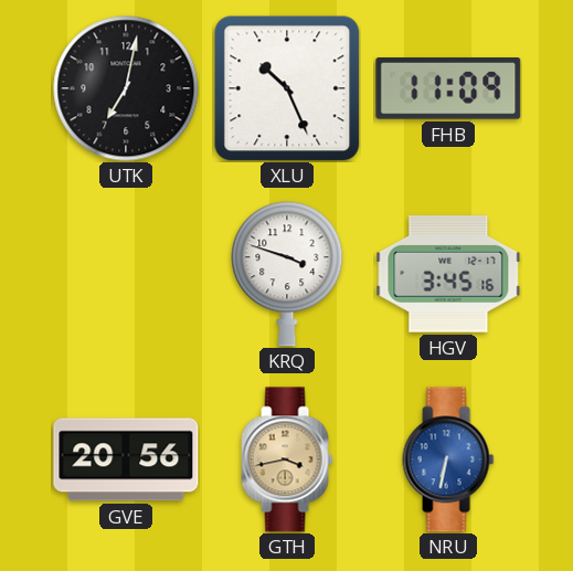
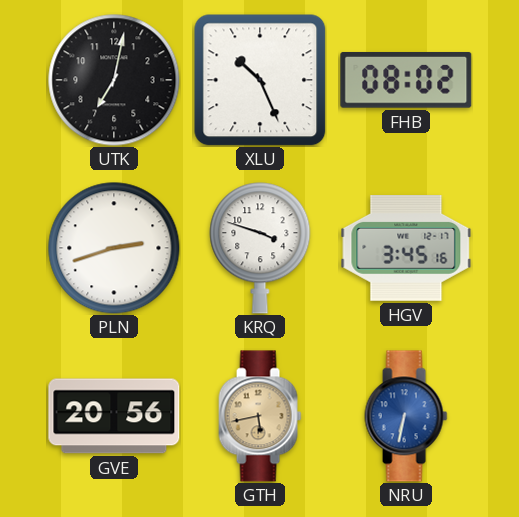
FHB: 11:09 -> 08:02 (406, 80)
PLN: none -> 2:42 (114, 248)
GTH: 3:43 -> 5:43 (260, 416)
